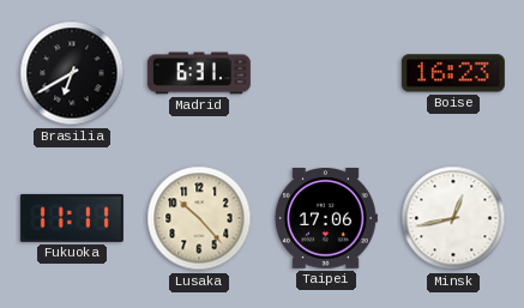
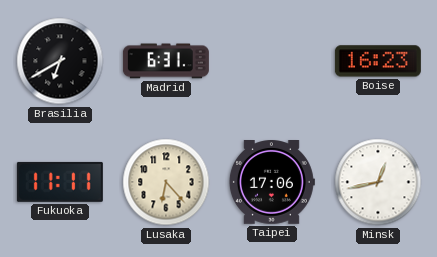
Lusaka: 10:23 -> 6:23 (166, 182)
